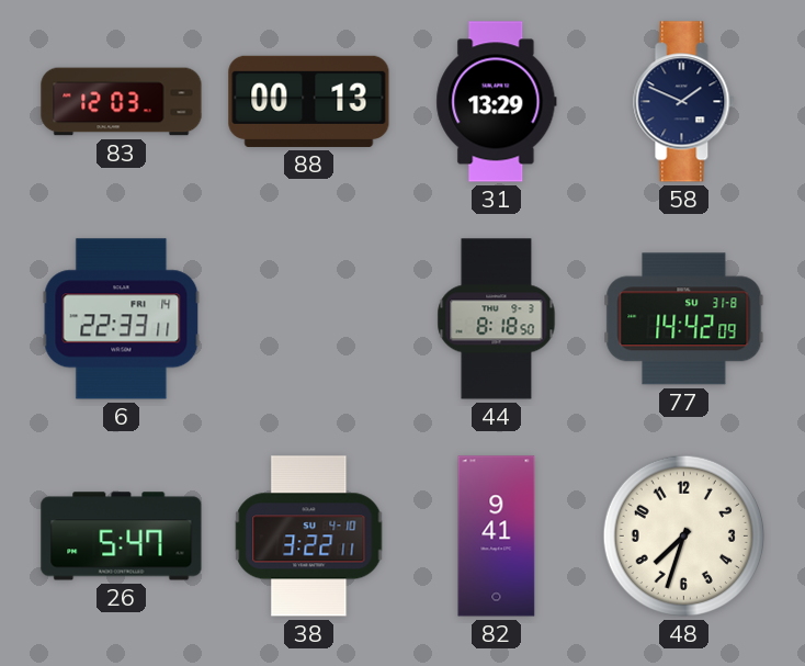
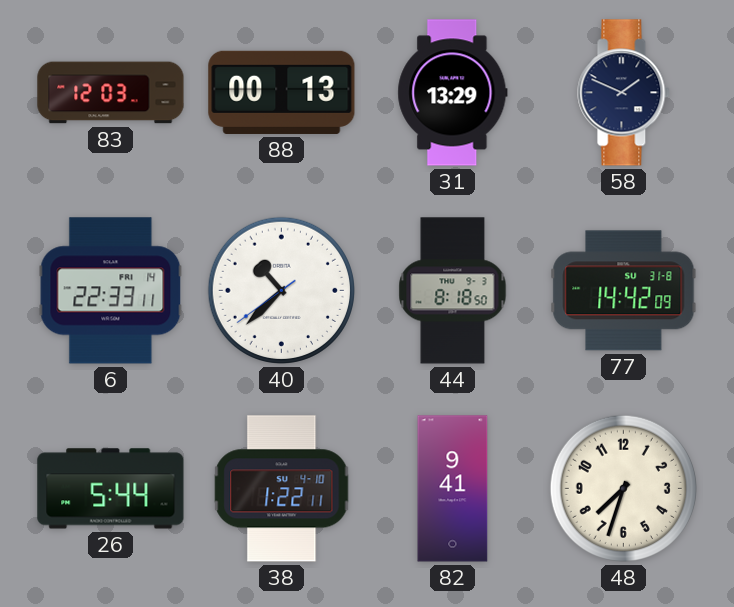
40: none -> 10:37 (281, 290)
26: 5:47 -> 5:44 (111, 489)
38: 3:22 -> 1:22 (282, 489)
